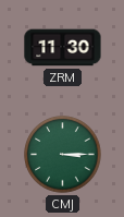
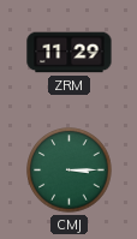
ZRM: 11:30 -> 11:29 (70, 53)
